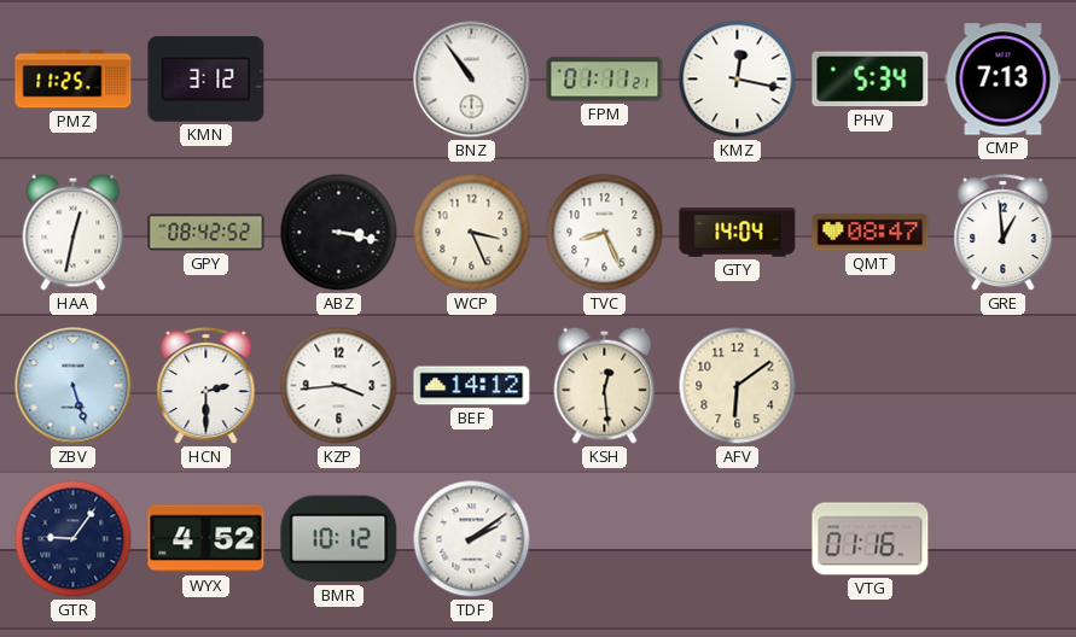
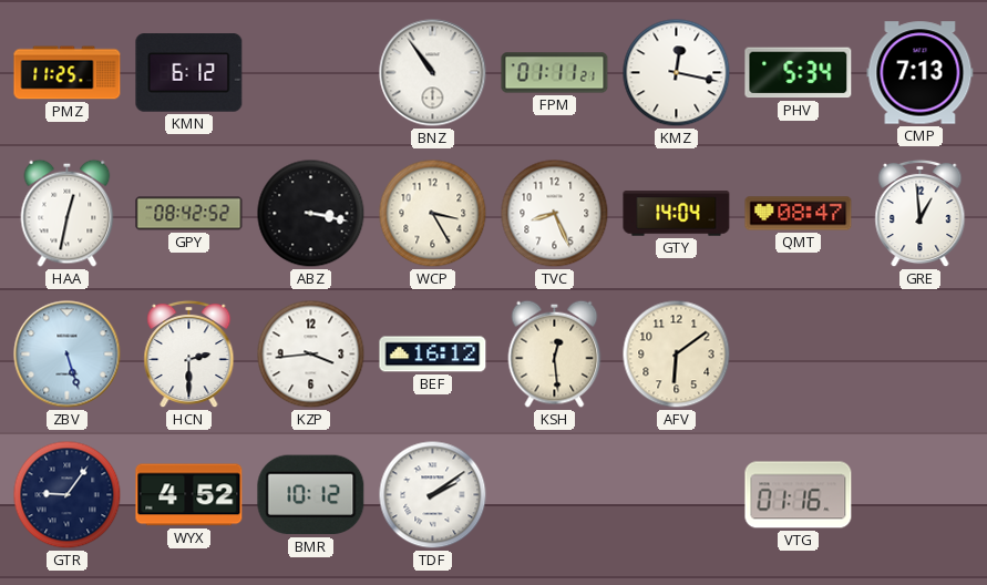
KMN: 3:12 -> 6:12 (189, 73)
WCP: 3:26 -> 3:25 (433, 214)
BEF: 14:12 -> 16:12 (433, 355)
